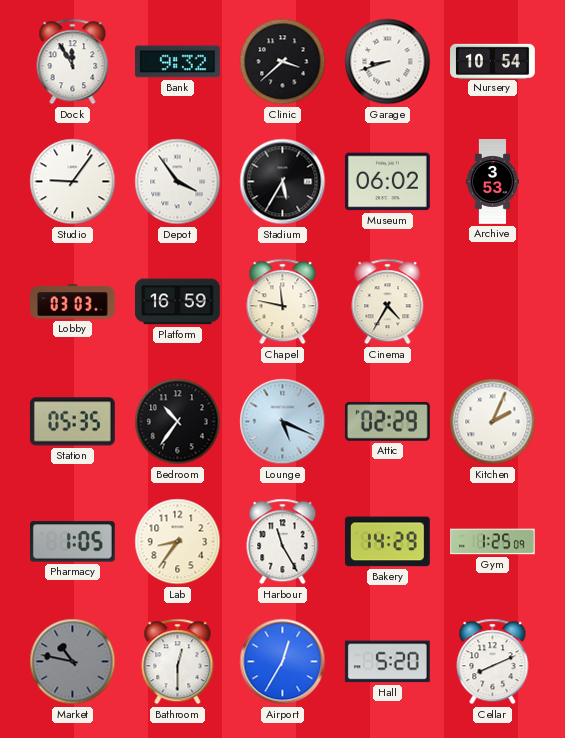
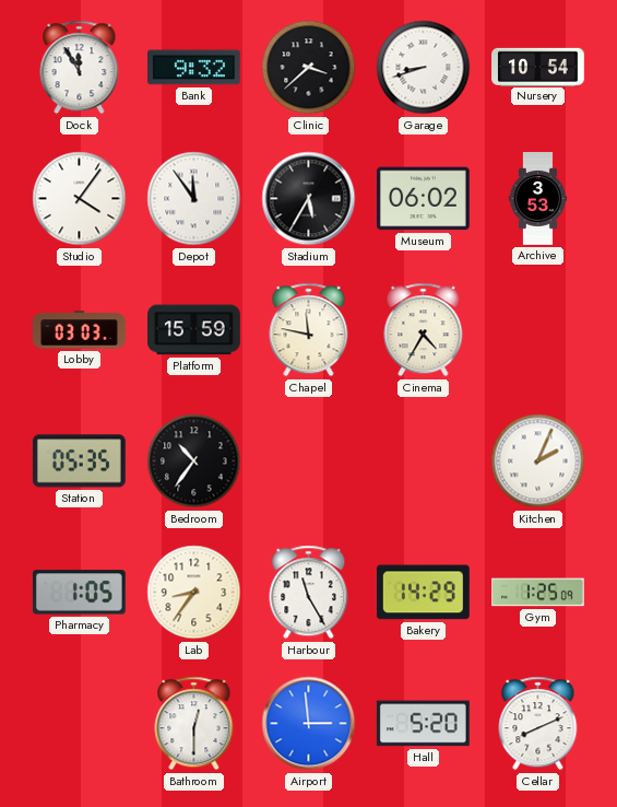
Studio: 9:06 -> 4:06 (80, 199)
Depot: 3:54 -> 11:54 (194, 199)
Platform: 16:59 -> 15:59 (194, 330)
Lounge: 5:19 -> none (283, 422)
Attic: 02:29 -> none (387, 421)
Market: 10:47 -> none (73, 662)
Airport: 12:35 -> 2:59 (309, 724)
